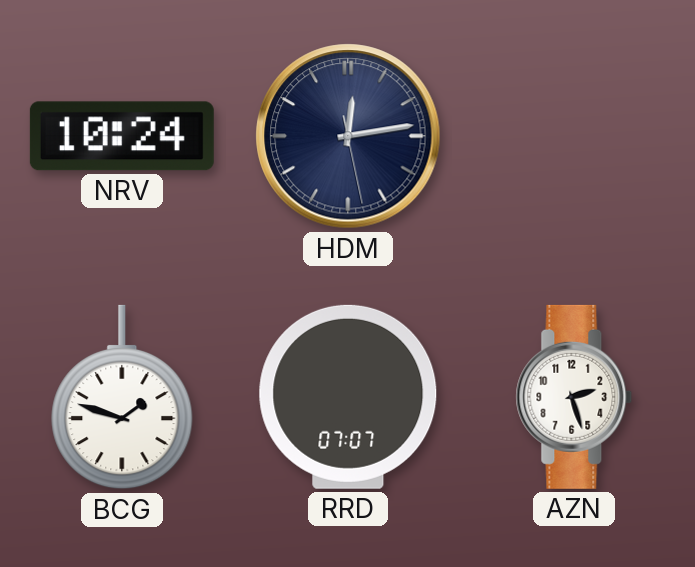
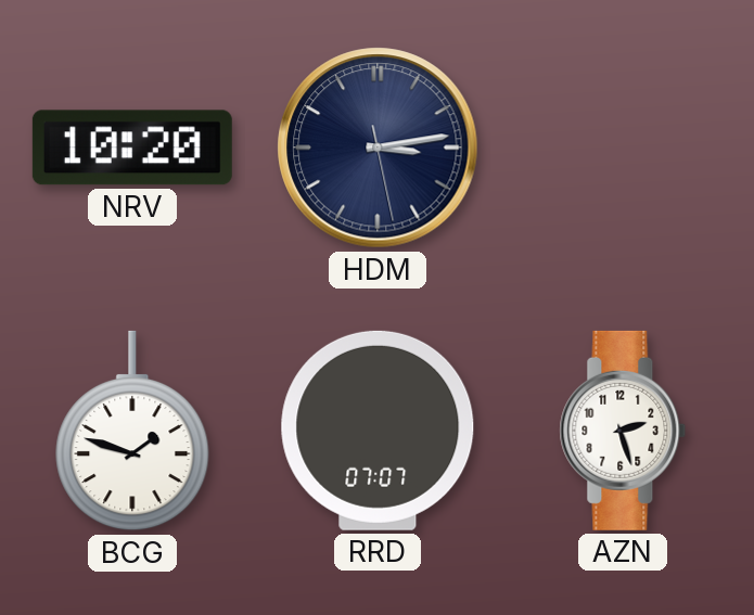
NRV: 10:24 -> 10:20 (132, 148)
HDM: 12:13 -> 3:13 (378, 148)
